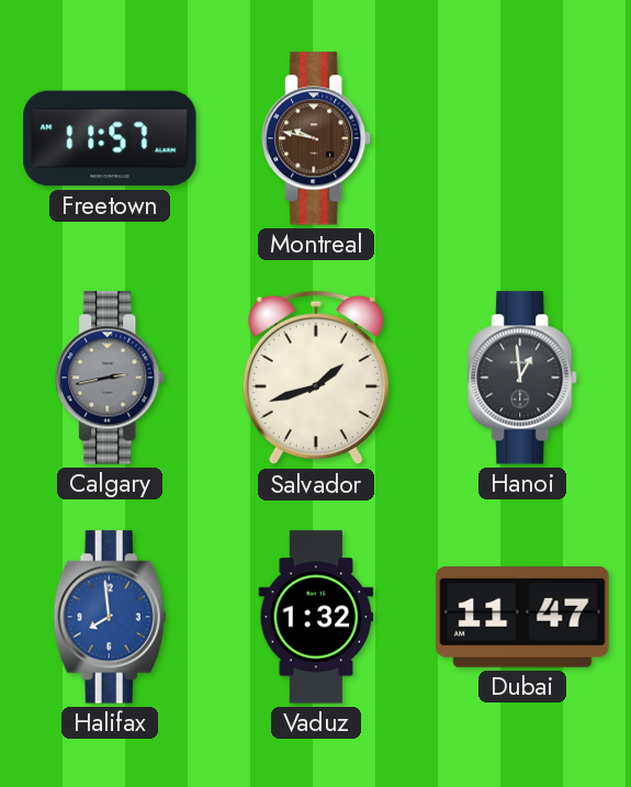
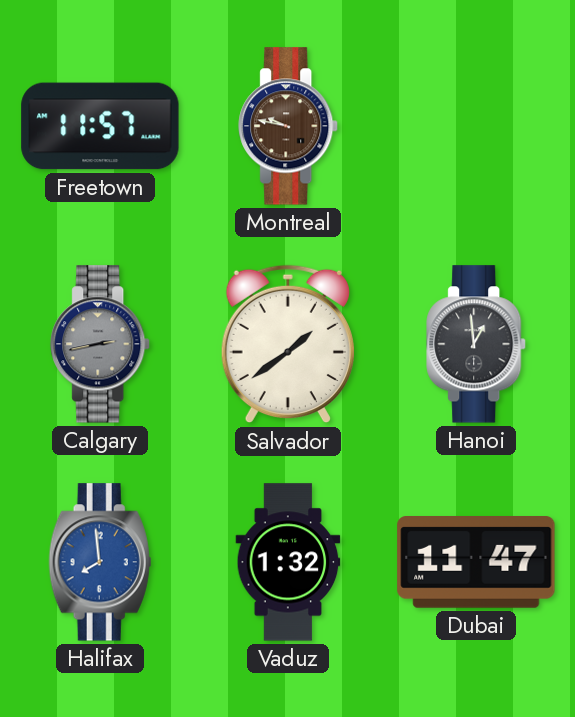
Salvador: 1:42 -> 1:39 (288, 344)
